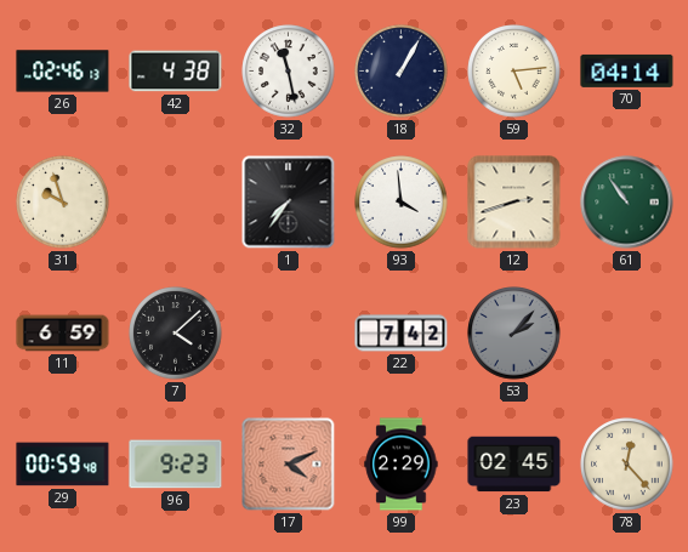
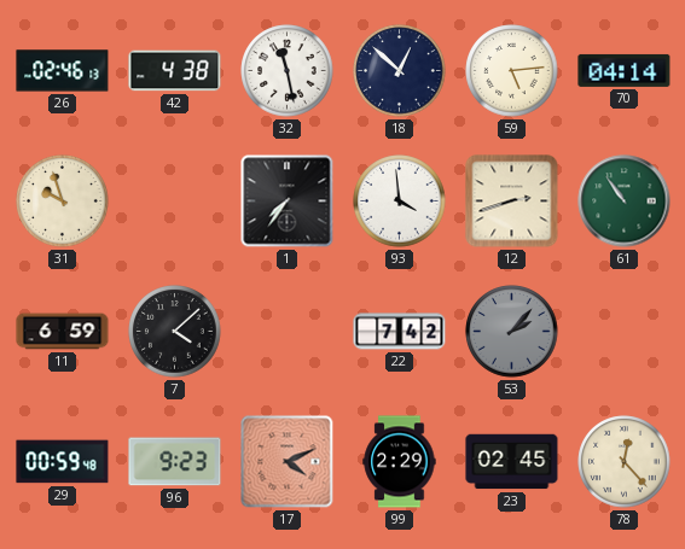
18: 1:05 -> 12:52 (400, 71)
